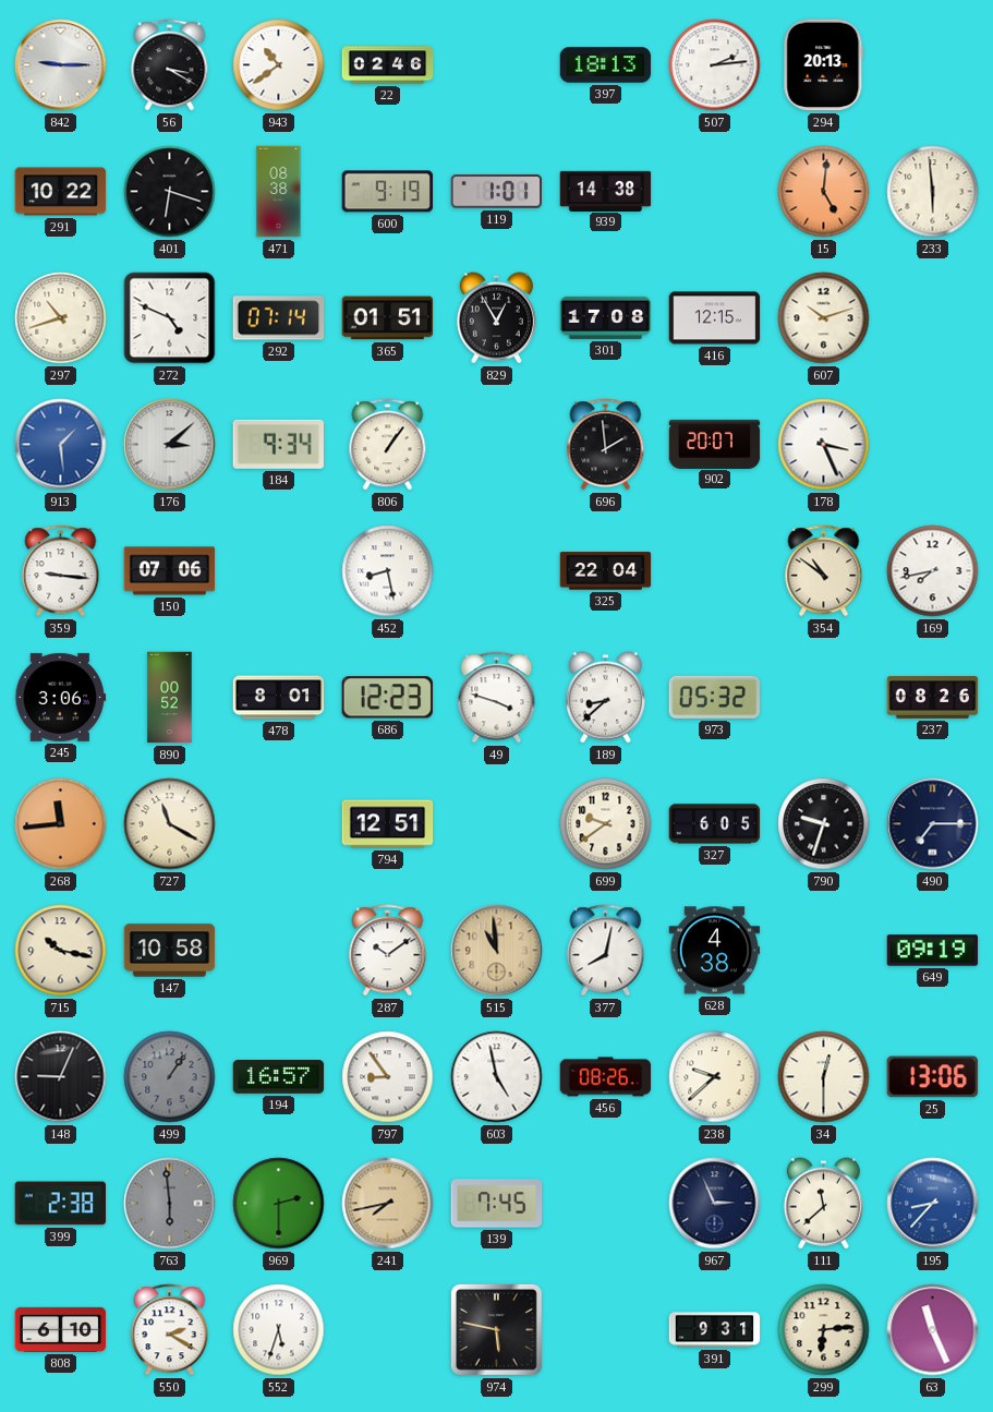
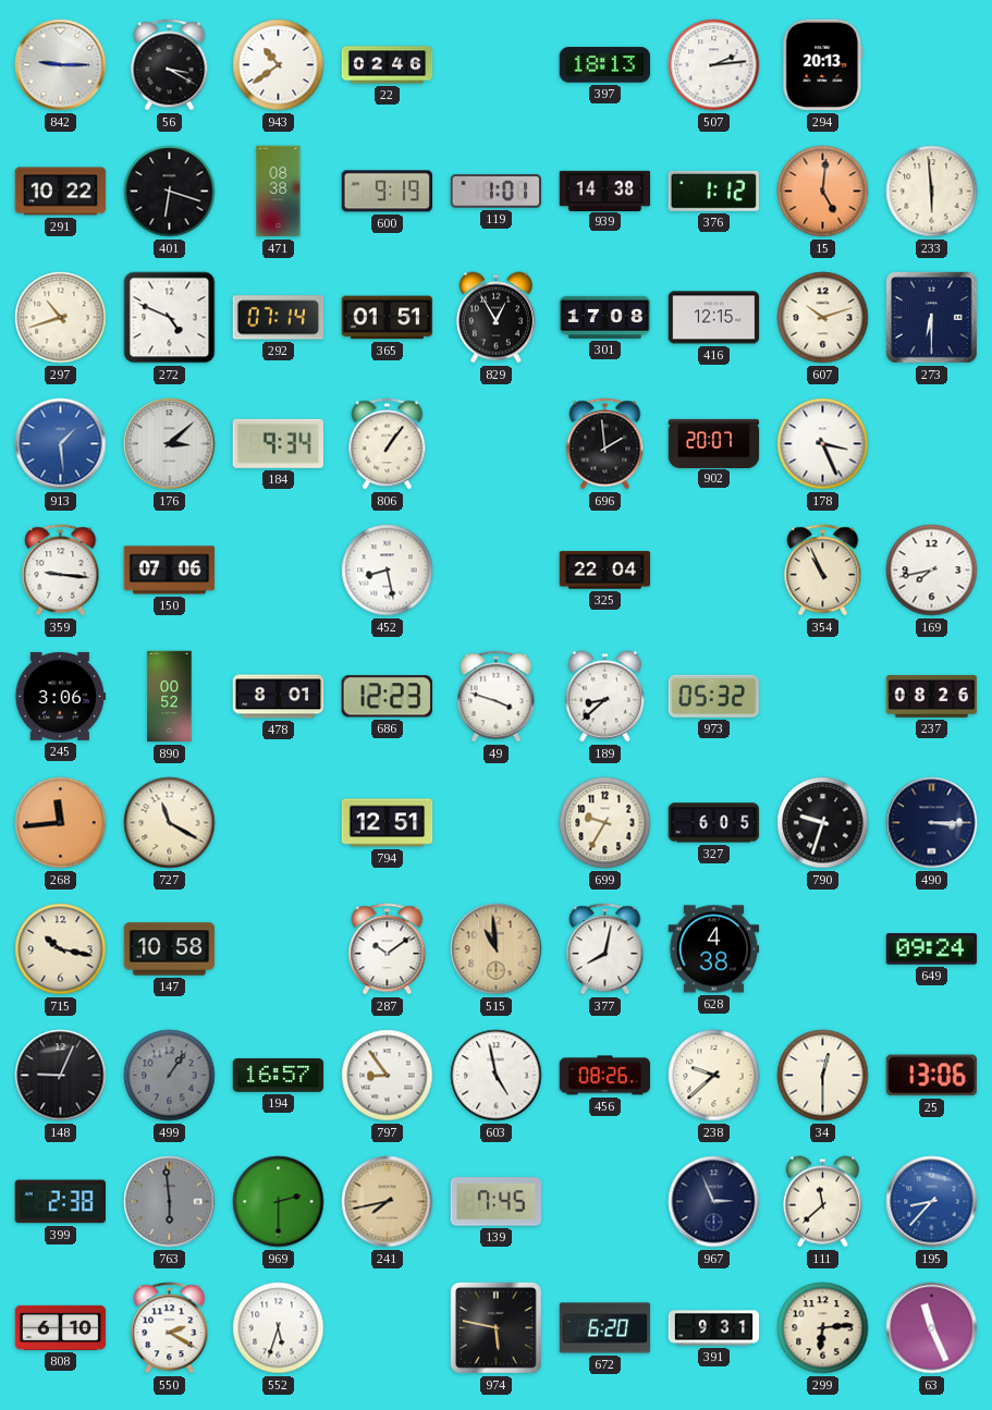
376: none -> 1:12 (713, 191)
273: none -> 6:30 (931, 317)
354: 10:51 -> 10:56 (823, 571)
699: 9:39 -> 9:35 (605, 823)
490: 7:15 -> 3:15 (932, 823)
649: 09:19 -> 09:24 (932, 949)
672: none -> 6:20 (605, 1328)
